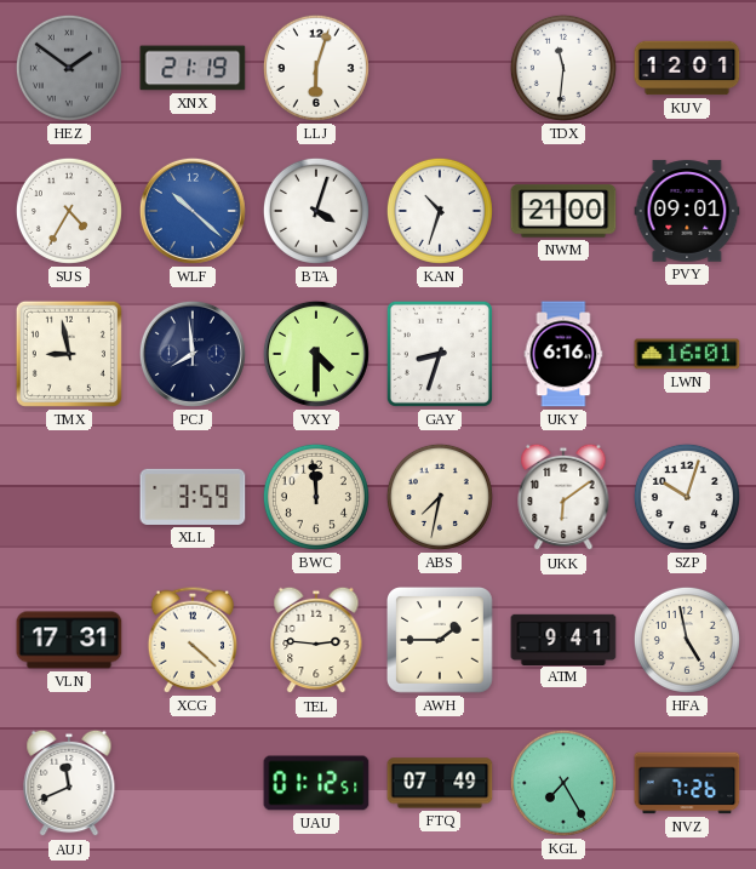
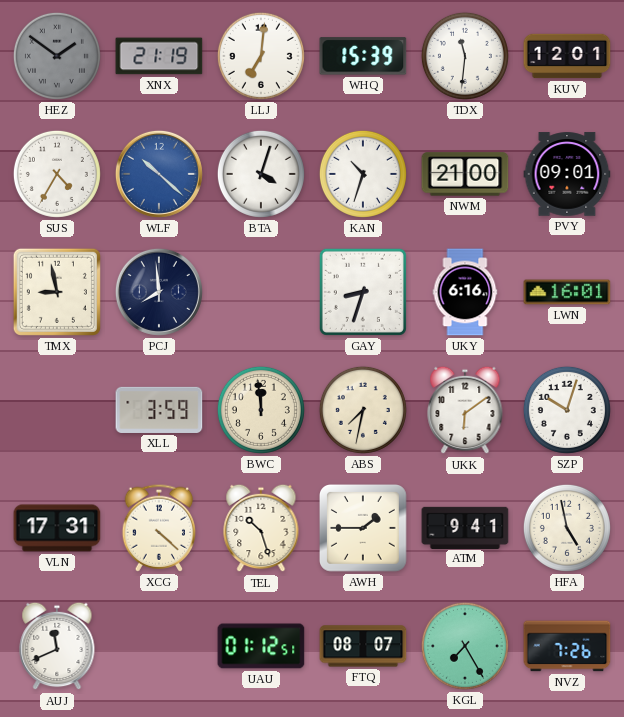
LLJ: 6:03 -> 7:01 (261, 56)
WHQ: none -> 15:39 (363, 56)
VXY: 4:30 -> none (316, 354)
TEL: 2:46 -> 10:27 (261, 528)
FTQ: 07:49 -> 08:07 (363, 646)
